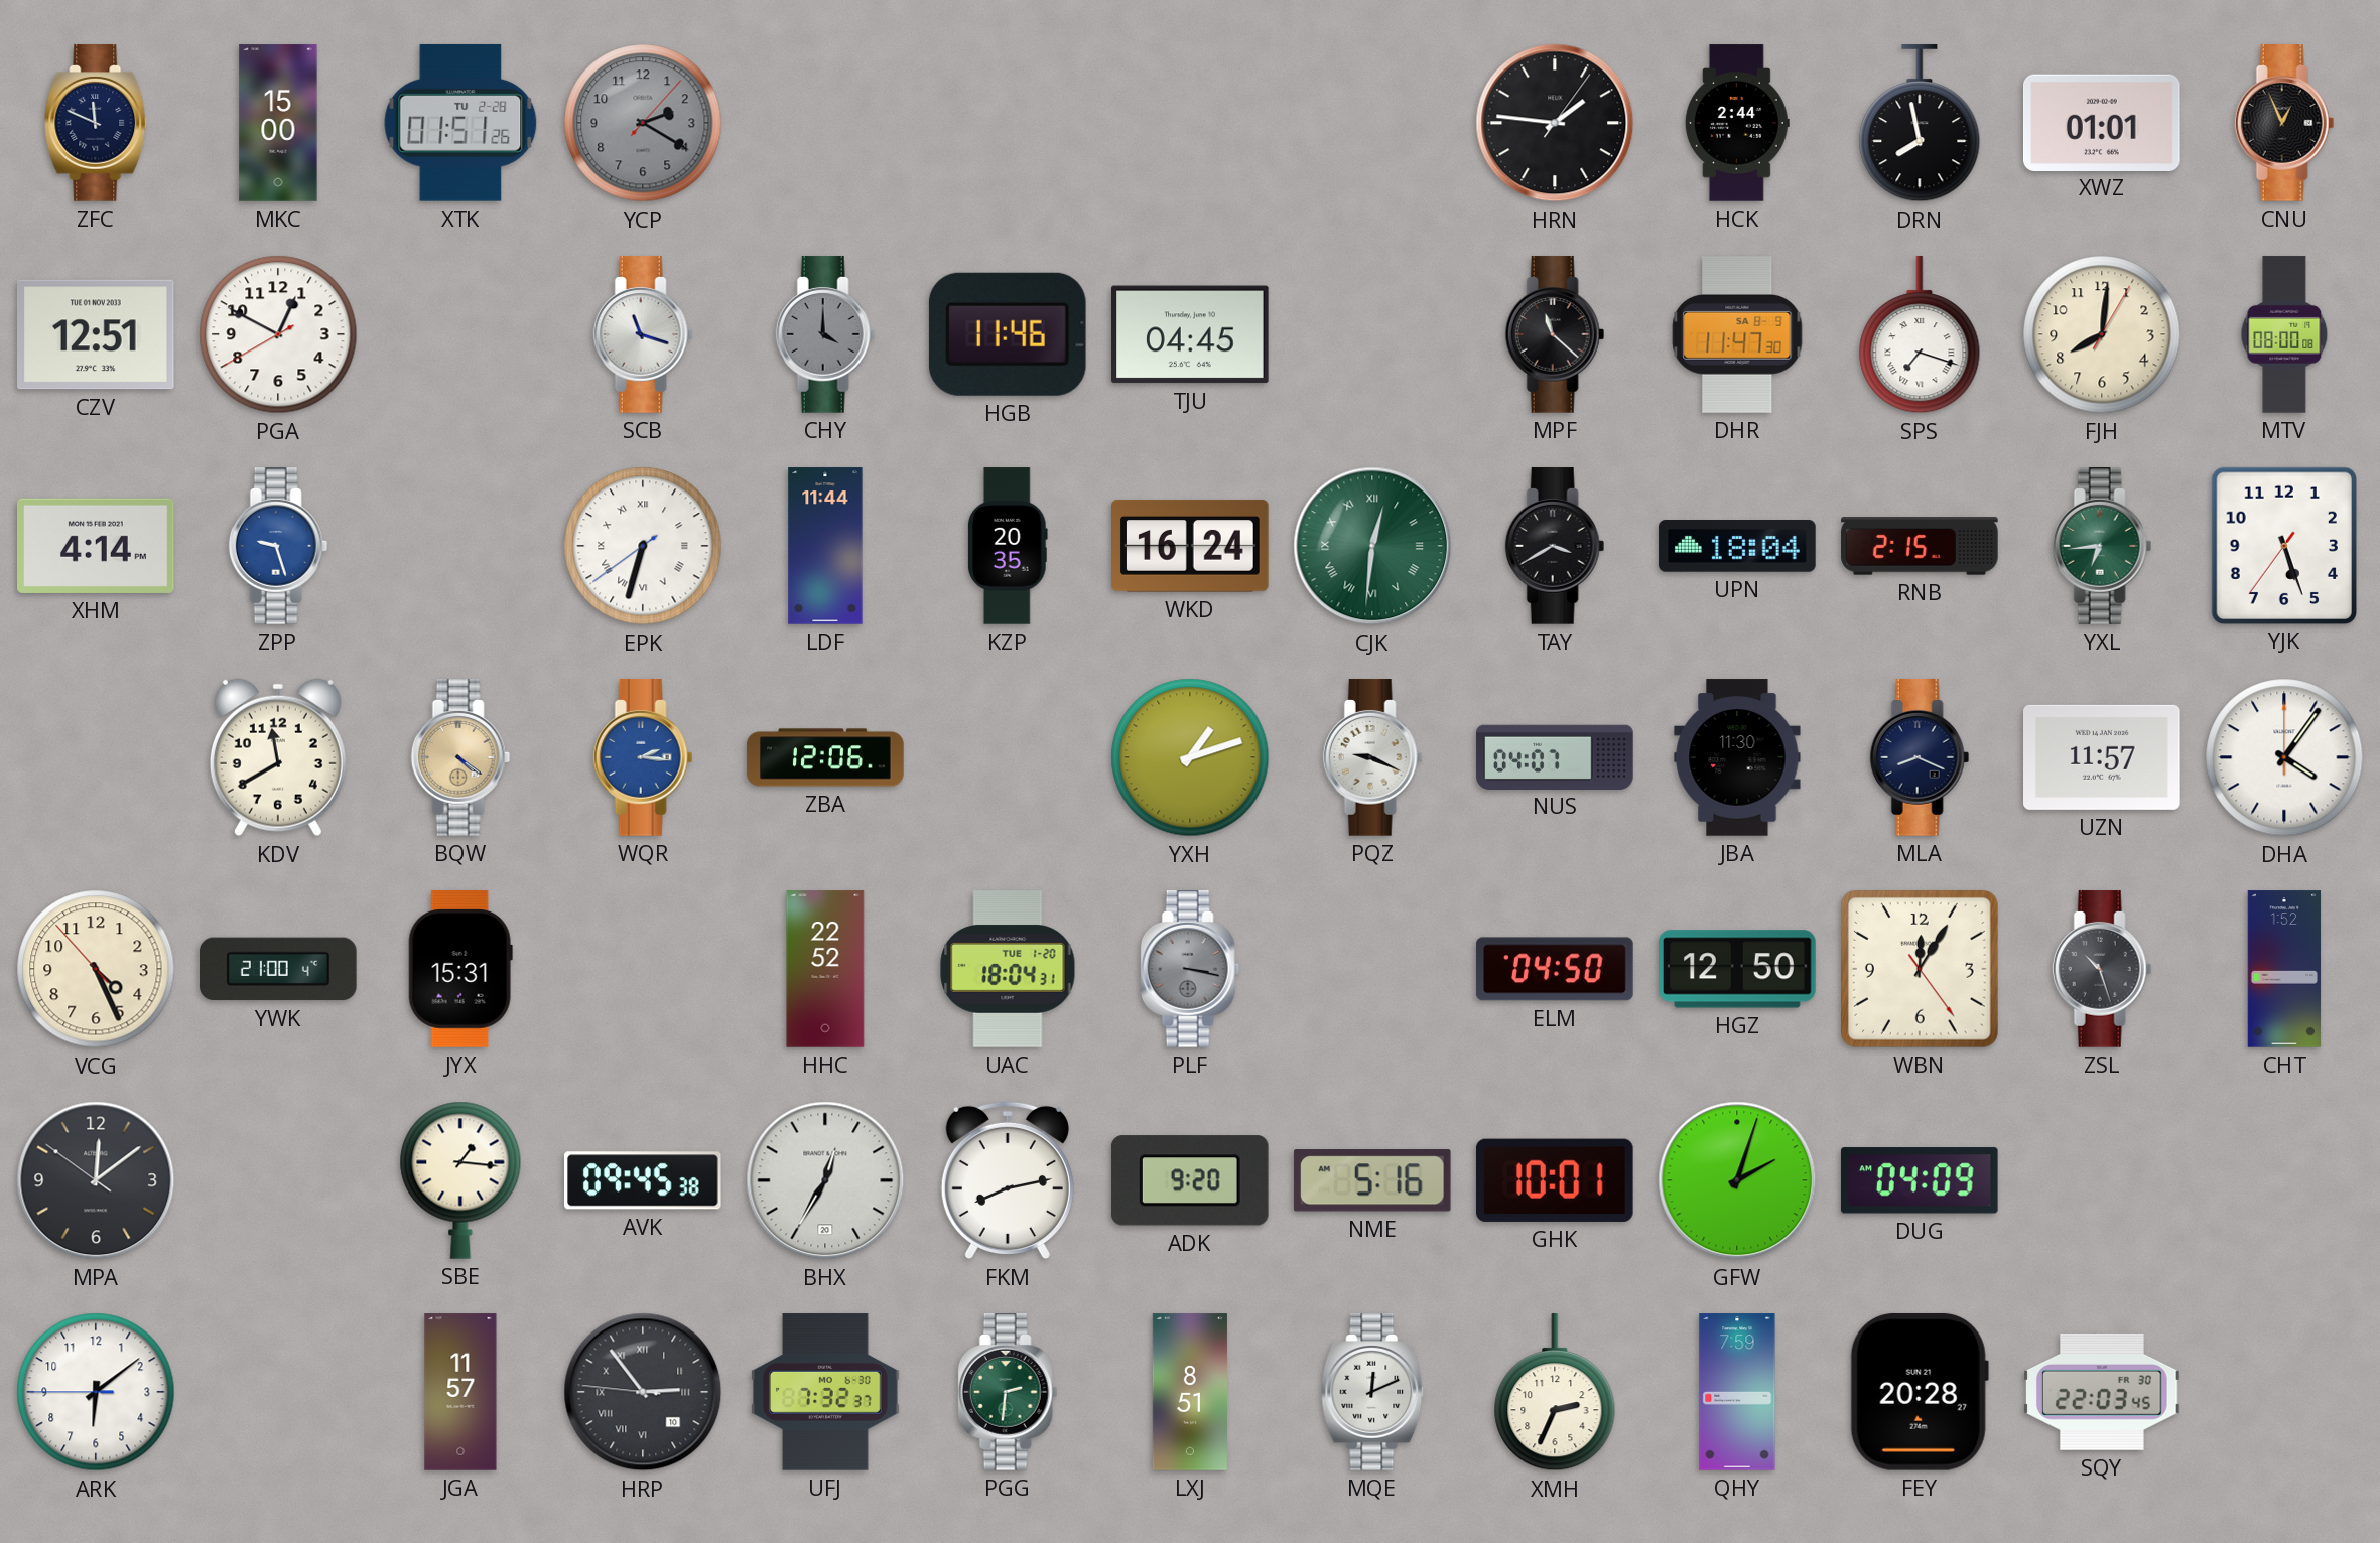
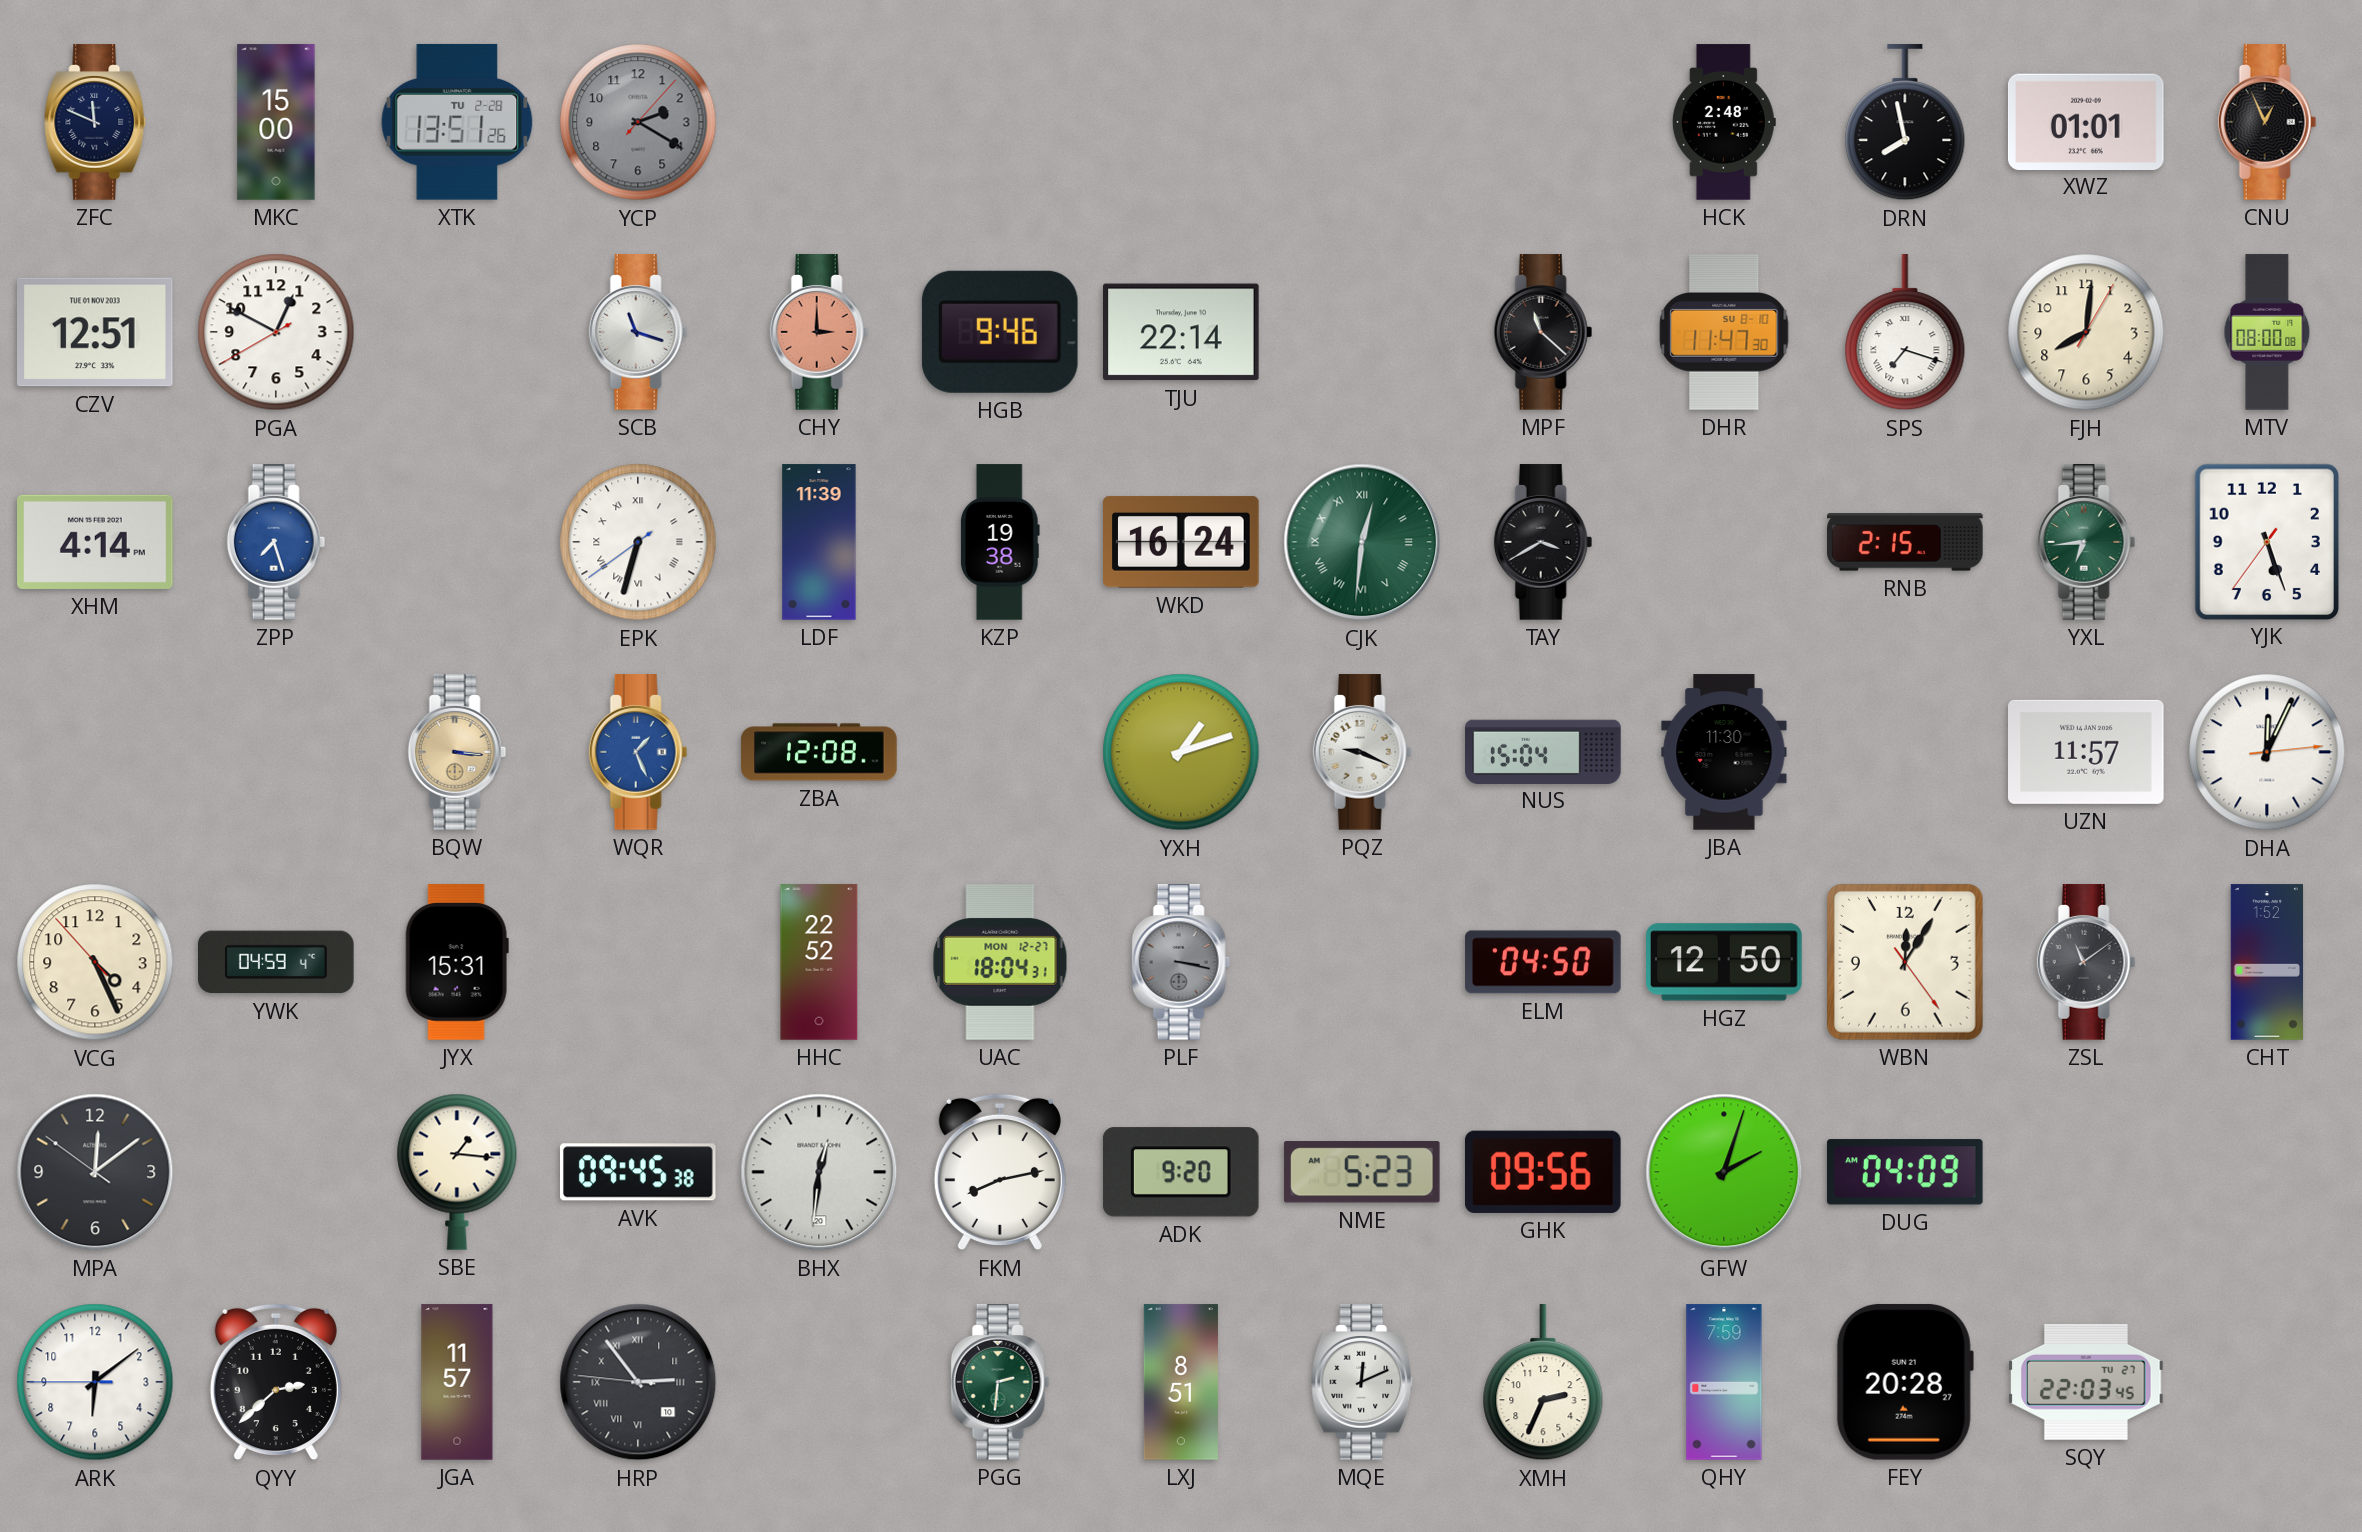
XTK: 01:51 -> 13:51 (457, 122)
HRN: 1:46 -> none (1555, 123)
HCK: 2:44 -> 2:48 (1724, 122)
CHY: 4:00 -> 3:00 (819, 332)
CHY dial: grey -> salmon (819, 332)
HGB: 11:46 -> 9:46 (1000, 332)
TJU: 04:45 -> 22:14 (1182, 332)
DHR date: SA 8-9 -> SU 8-10 (1724, 332)
ZPP: 9:27 -> 7:27 (276, 542)
LDF: 11:44 -> 11:39 (819, 542)
KZP: 20:35 -> 19:38 (1000, 542)
UPN: 18:04 -> none (1737, 546)
KDV: 11:40 -> none (278, 757)
BQW: 4:21 -> 3:16 (457, 752)
WQR: 2:16 -> 1:26 (638, 752)
ZBA: 12:06 -> 12:08 (819, 752)
NUS: 04:07 -> 15:04 (1543, 751)
MLA: 8:19 -> none (1920, 757)
DHA: 4:06 -> 12:04 (2267, 752)
YWK: 21:00 -> 04:59 (277, 962)
UAC date: TUE 1-20 -> MON 12-27 (1000, 962)
ZSL: 10:27 -> 11:09 (2086, 962)
BHX: 12:35 -> 12:31 (819, 1172)
NME: 5:16 -> 5:23 (1362, 1172)
GHK: 10:01 -> 09:56 (1543, 1172)
QYY: none -> 2:38 (276, 1382)
UFJ: 7:32 -> none (826, 1392)
SQY date: FR 30 -> TU 27 (2087, 1382)
